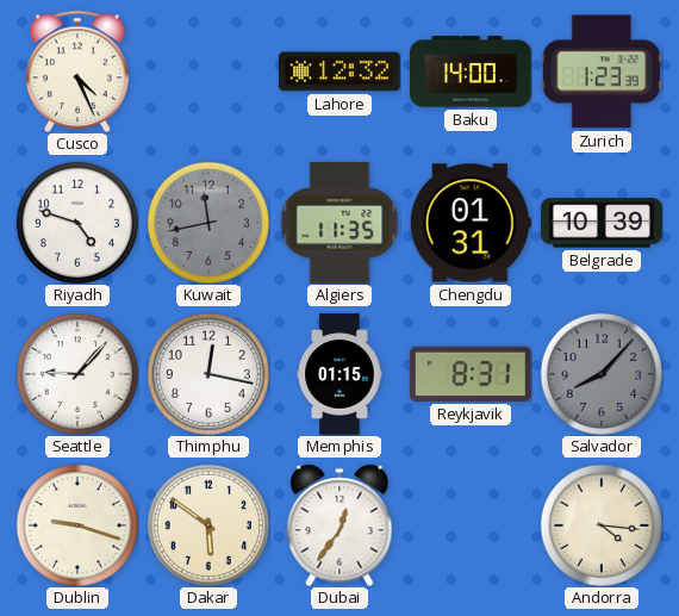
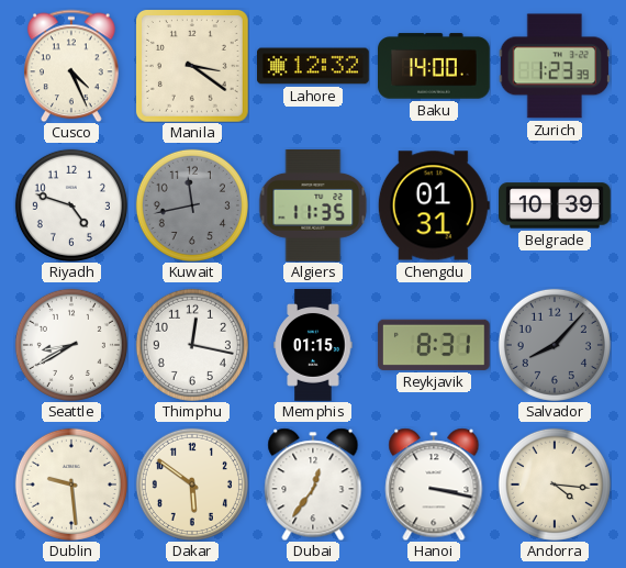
Manila: none -> 3:21 (192, 66)
Seattle: 9:07 -> 8:40 (71, 345)
Dublin: 9:18 -> 9:29 (71, 485)
Hanoi: none -> 3:17 (434, 485)
